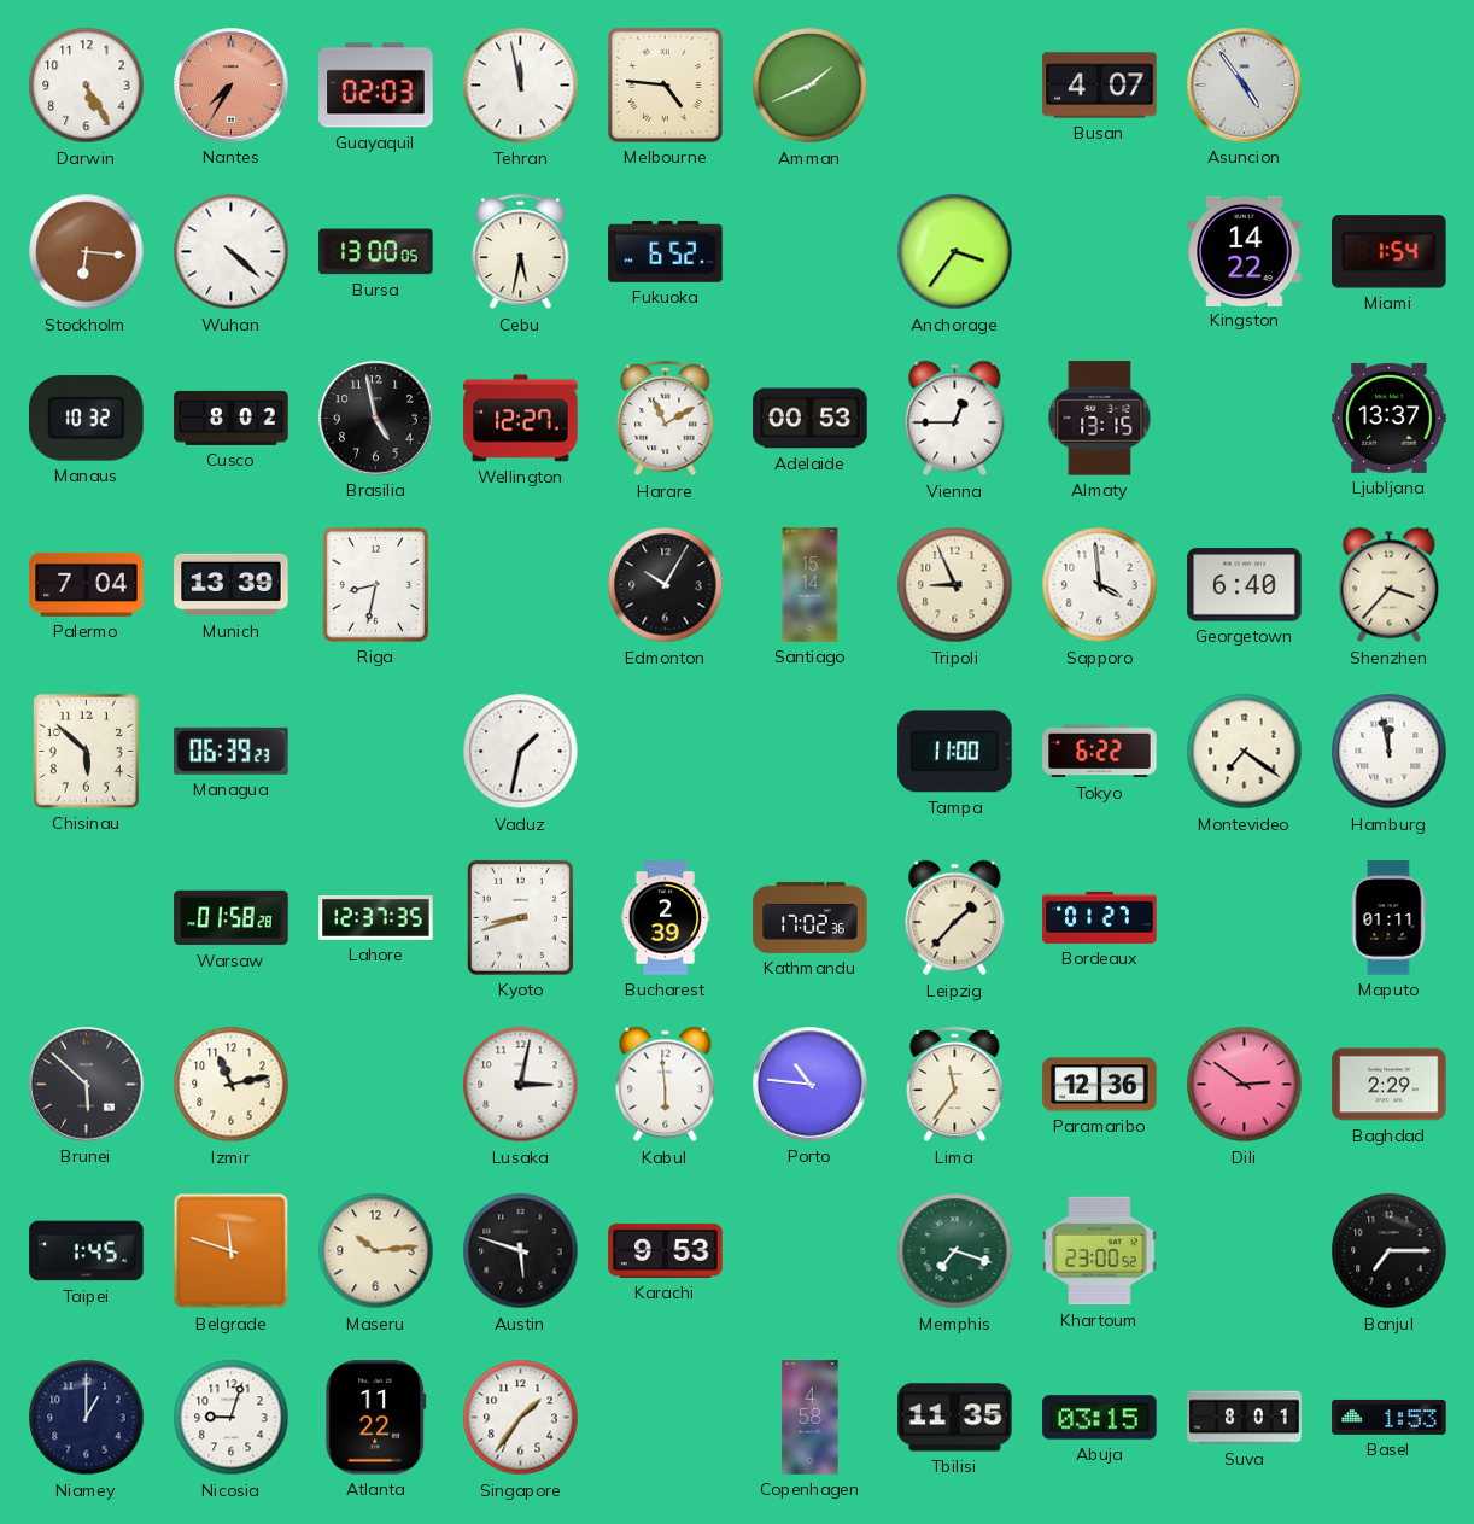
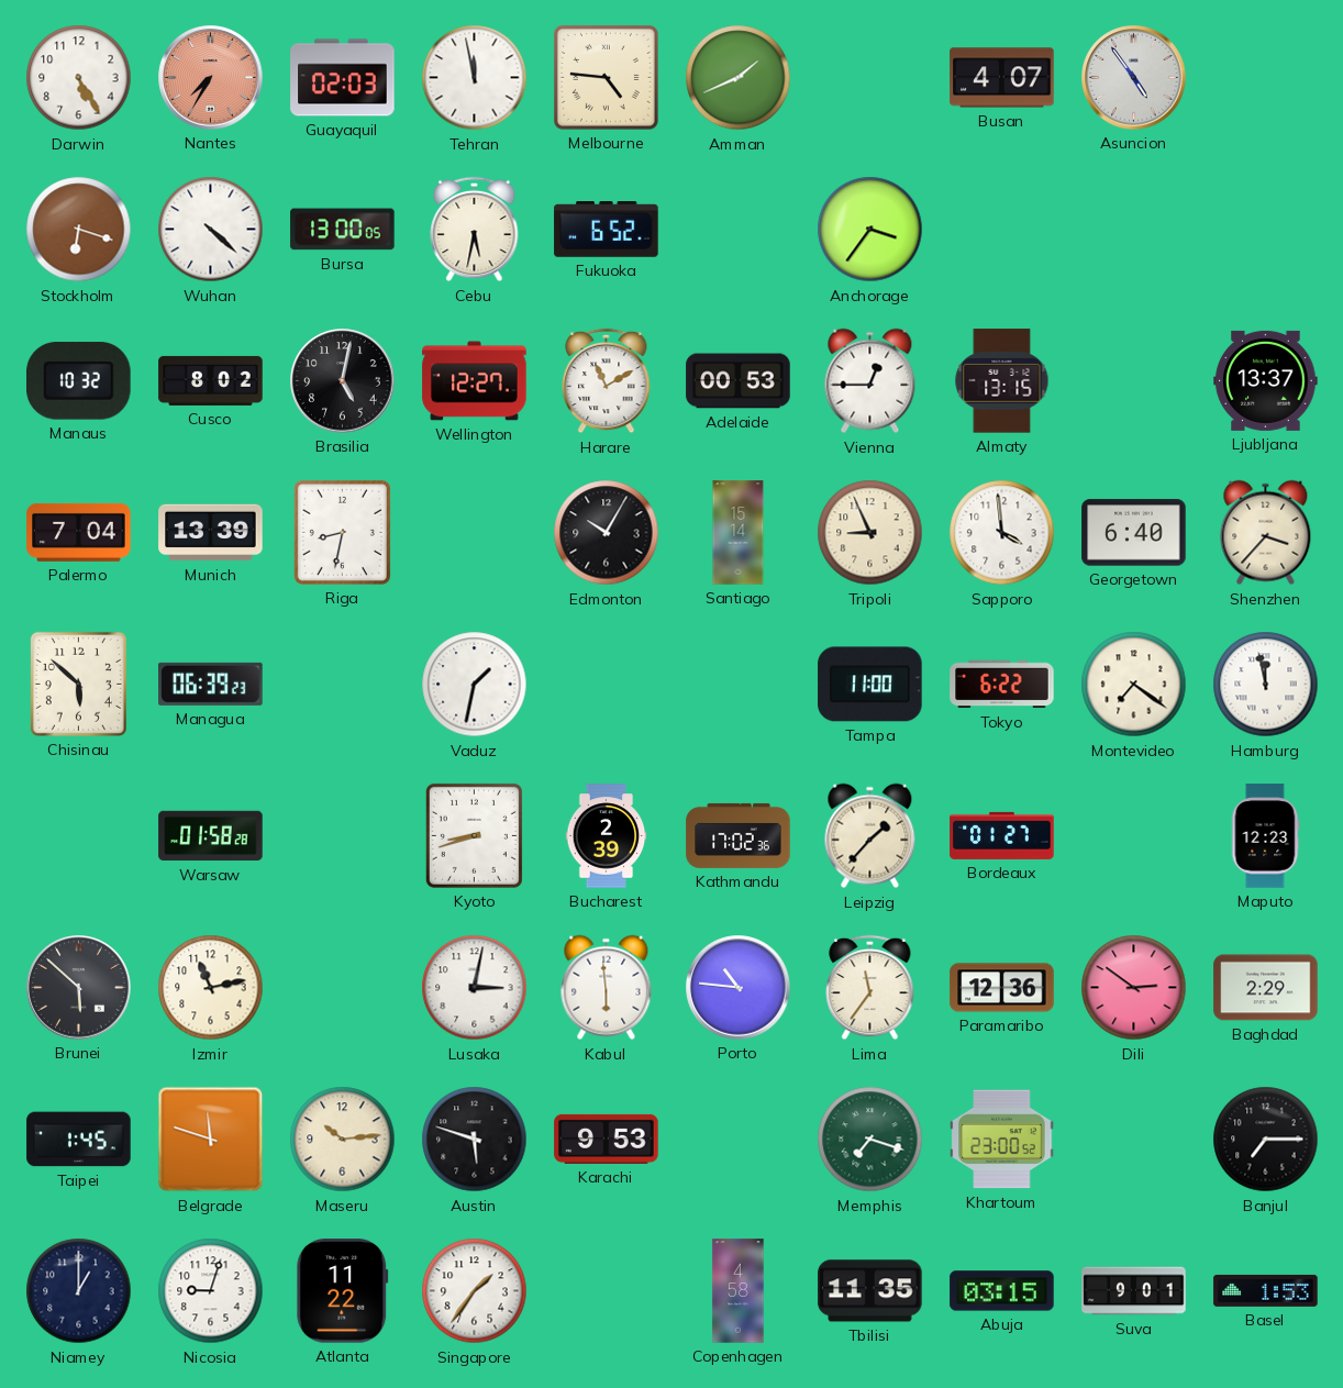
Stockholm: 6:16 -> 6:18 (79, 230)
Kingston: 14:22 -> none (1245, 251)
Miami: 1:54 -> none (1390, 252)
Brasilia: 4:58 -> 5:02 (343, 381)
Lahore: 12:37 -> none (376, 917)
Maputo: 01:11 -> 12:23 (1265, 836)
Suva: 8:01 -> 9:01 (1134, 1291)
